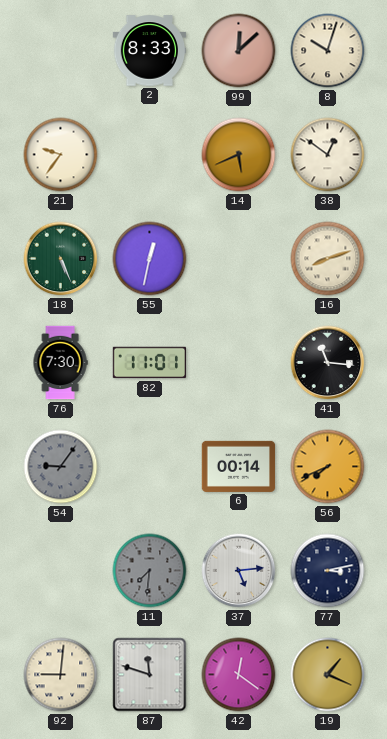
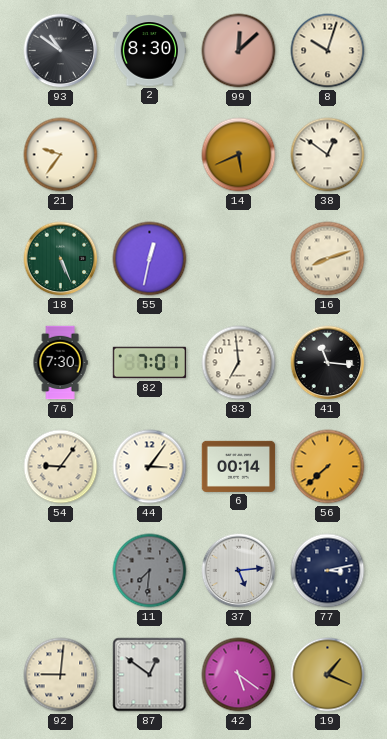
93: none -> 10:51 (61, 51)
2: 8:33 -> 8:30 (150, 51)
82: 11:01 -> 7:01 (150, 363)
83: none -> 6:59 (239, 363)
54 dial: grey -> cream (61, 467)
44: none -> 3:06 (150, 467)
56: 7:41 -> 7:38 (328, 467)
87: 11:48 -> 12:51 (150, 675)
42: 12:21 -> 5:21 (239, 675)
